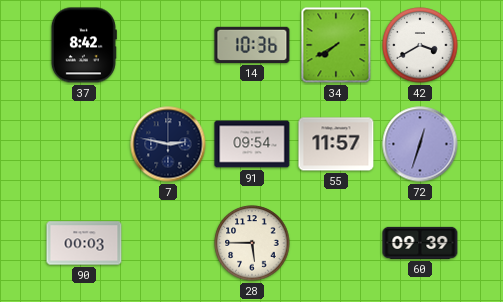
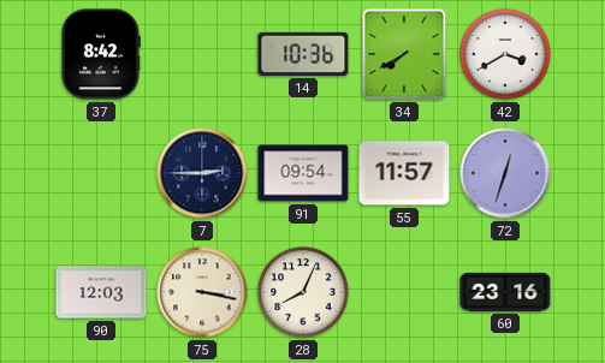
7: 2:47 -> 2:45 (202, 173)
90: 00:03 -> 12:03 (101, 292)
75: none -> 3:17 (202, 292)
28: 5:45 -> 8:04 (303, 292)
60: 09:39 -> 23:16 (505, 292)
